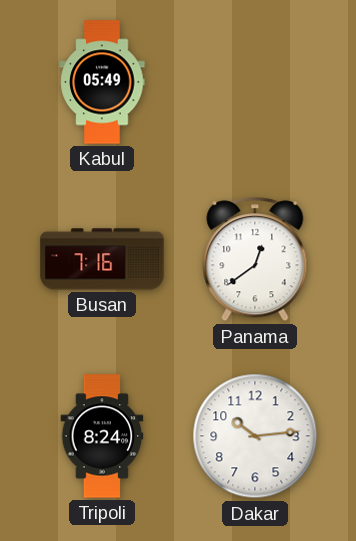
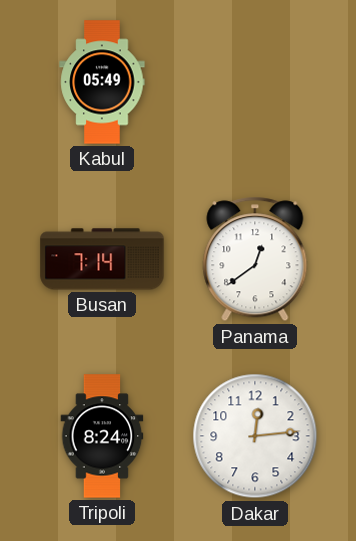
Busan: 7:16 -> 7:14 (102, 259)
Dakar: 10:14 -> 12:14 (255, 436)
